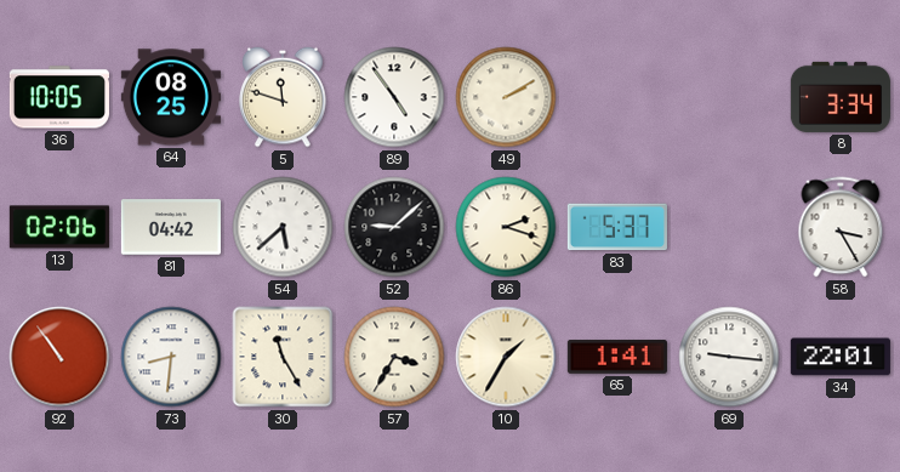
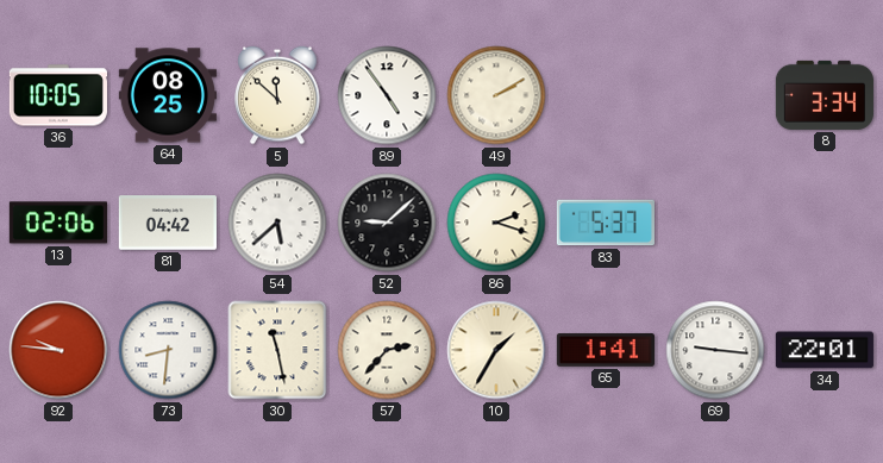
5: 11:48 -> 11:52 (277, 95)
58: 3:25 -> none (841, 227)
92: 10:54 -> 9:46 (58, 350)
30: 11:25 -> 11:28 (277, 350)
57: 3:35 -> 2:37 (387, 350)
